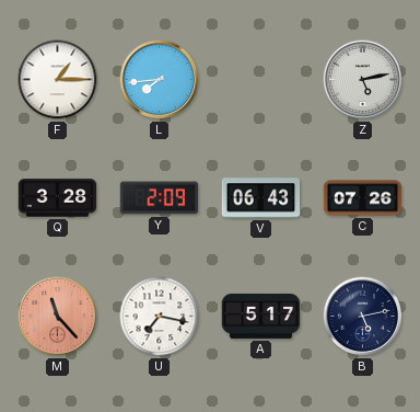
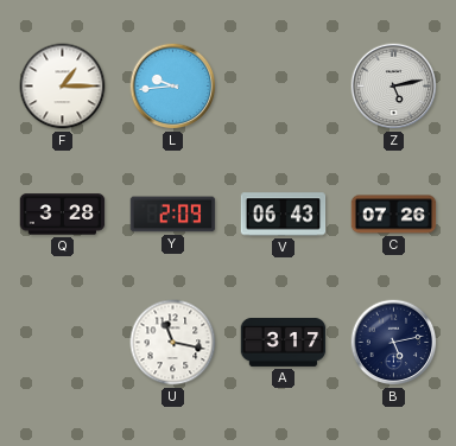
L: 7:44 -> 9:44 (173, 87)
M: 11:23 -> none (58, 317)
U: 7:17 -> 11:17 (173, 343)
A: 5:17 -> 3:17 (284, 342)
